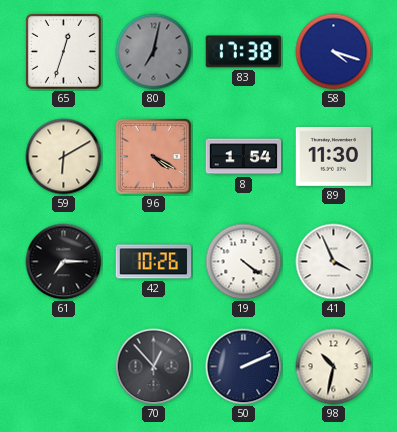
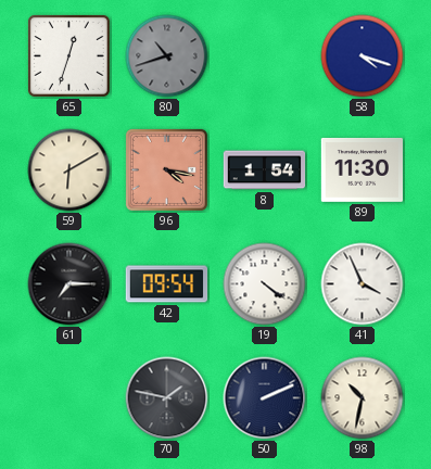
80: 7:02 -> 10:42 (167, 56)
83: 17:38 -> none (243, 52)
96: 4:20 -> 4:17 (166, 169)
42: 10:26 -> 09:54 (167, 284)
70: 12:53 -> 1:47 (167, 398)
